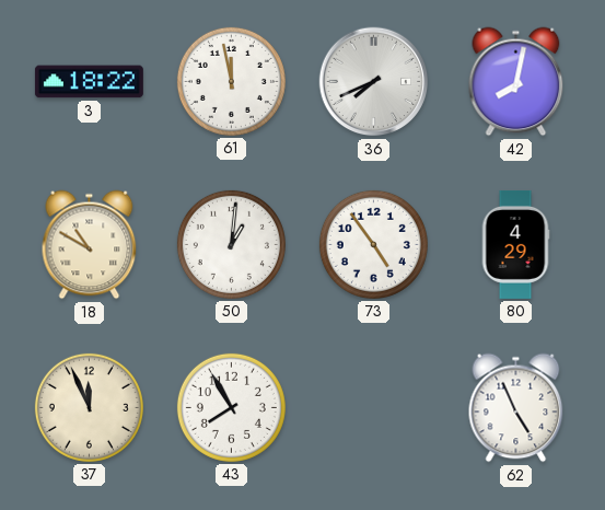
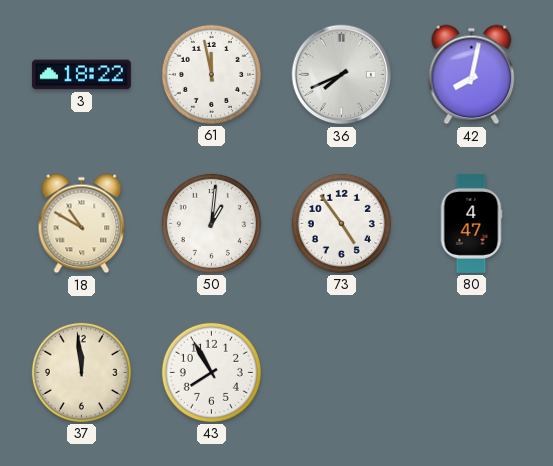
80: 4:29 -> 4:47 (471, 223)
37: 11:56 -> 11:59 (81, 372)
62: 4:56 -> none (516, 408)
